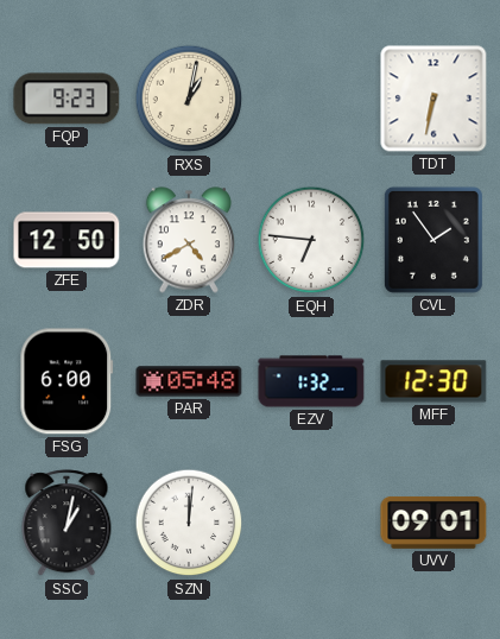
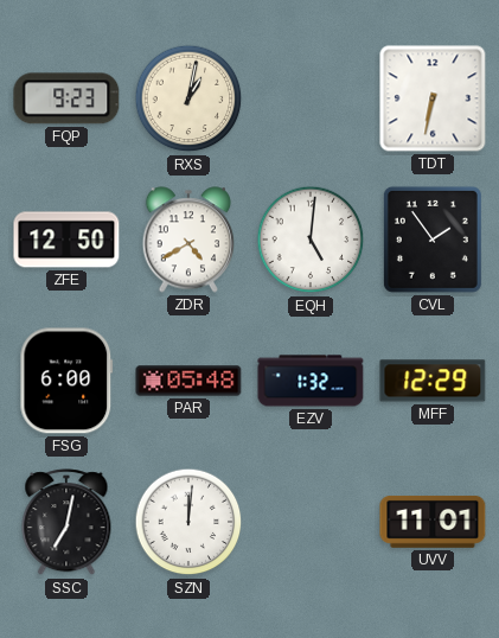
EQH: 6:46 -> 5:01 (311, 240)
MFF: 12:30 -> 12:29 (433, 381)
SSC: 1:02 -> 7:02 (66, 523)
UVV: 09:01 -> 11:01 (433, 522)
